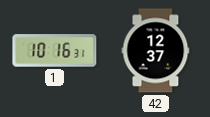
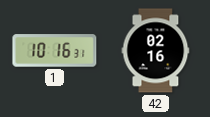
42: 12:37 -> 02:16 (156, 51)
